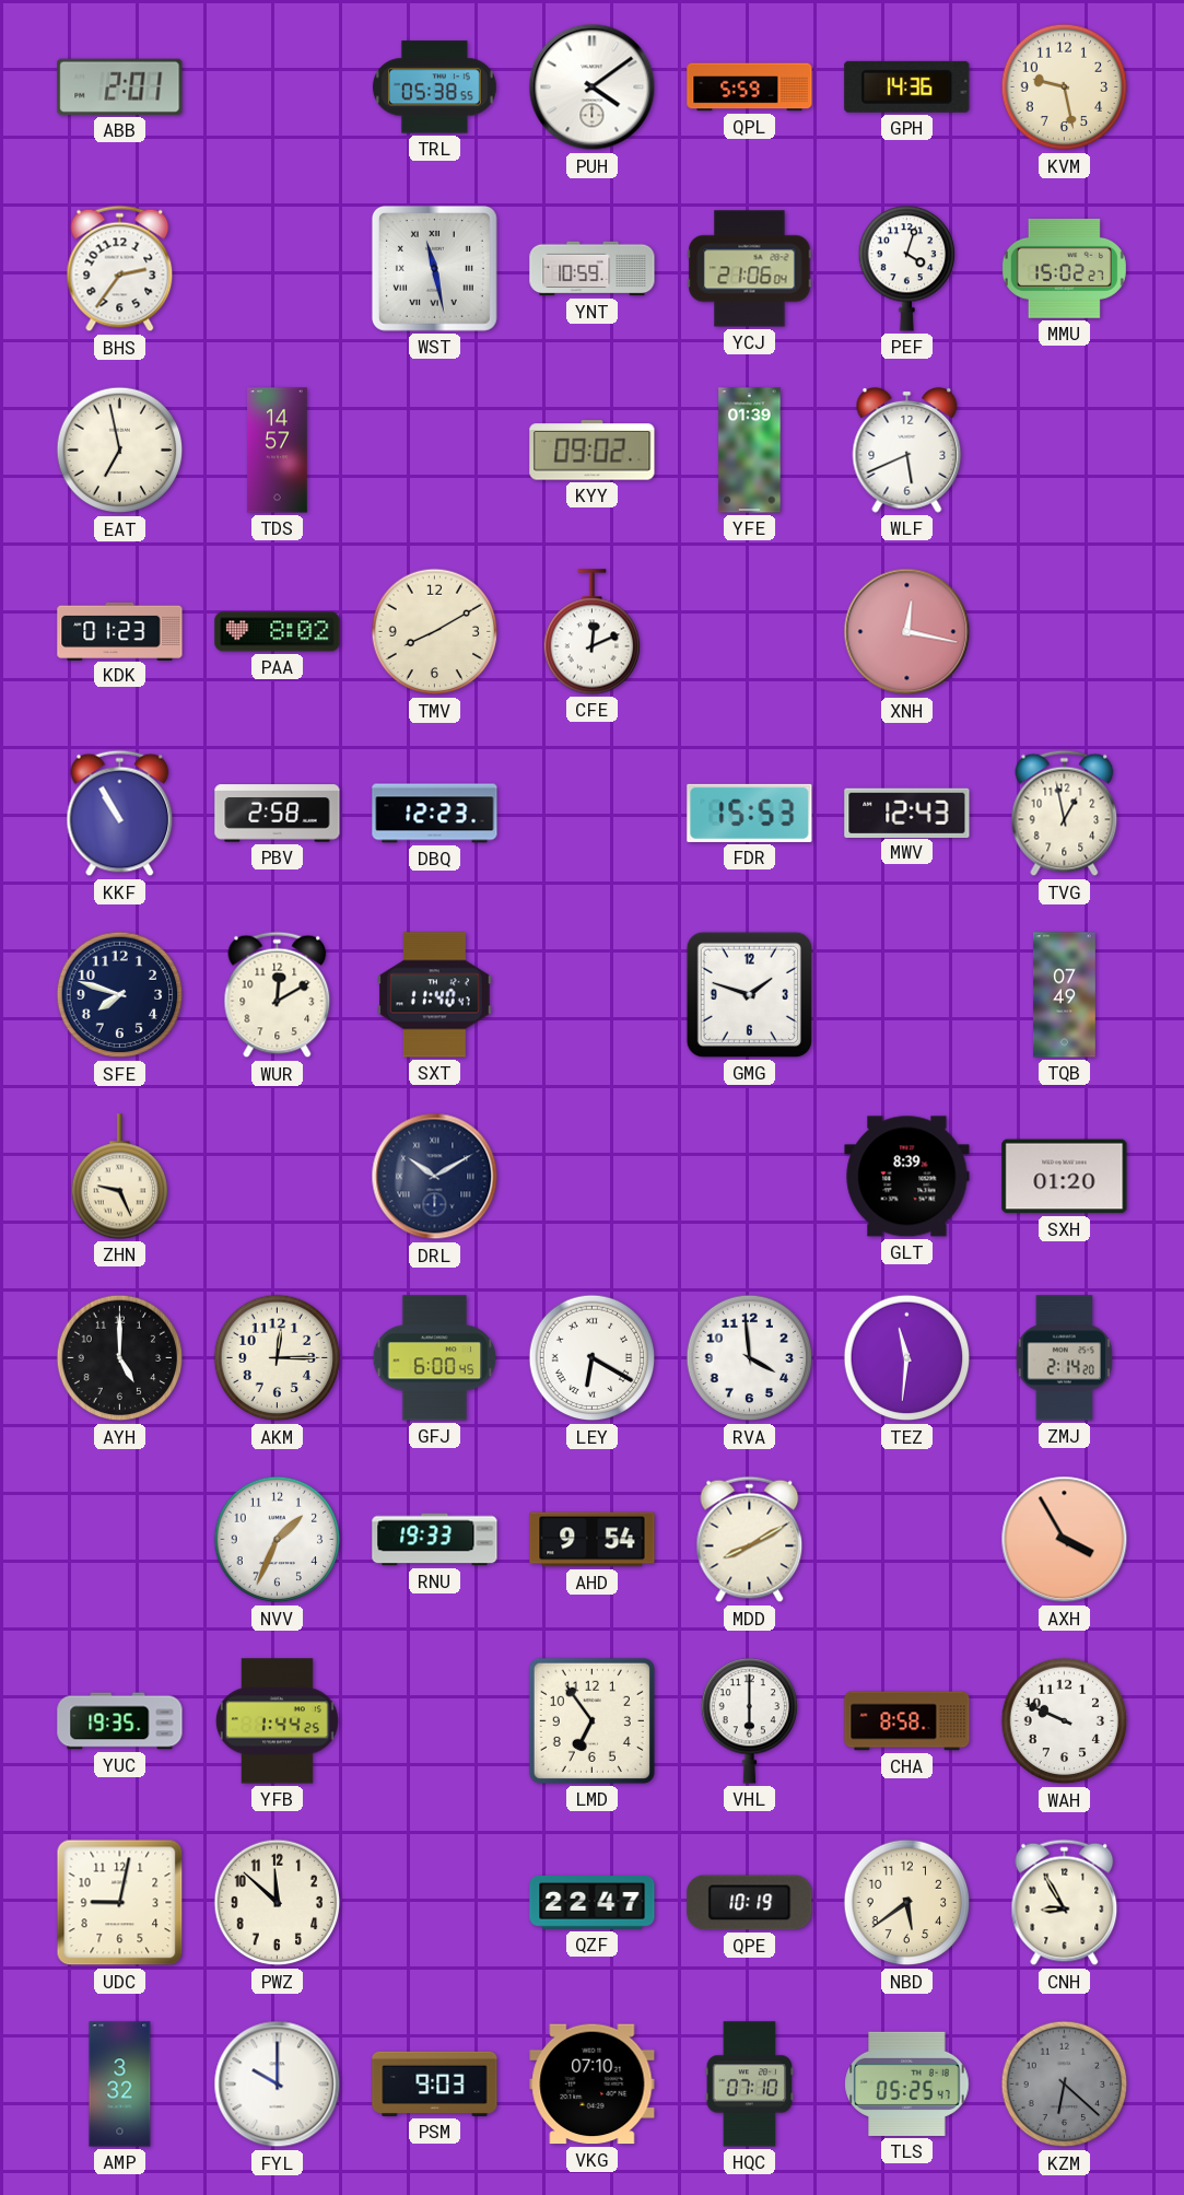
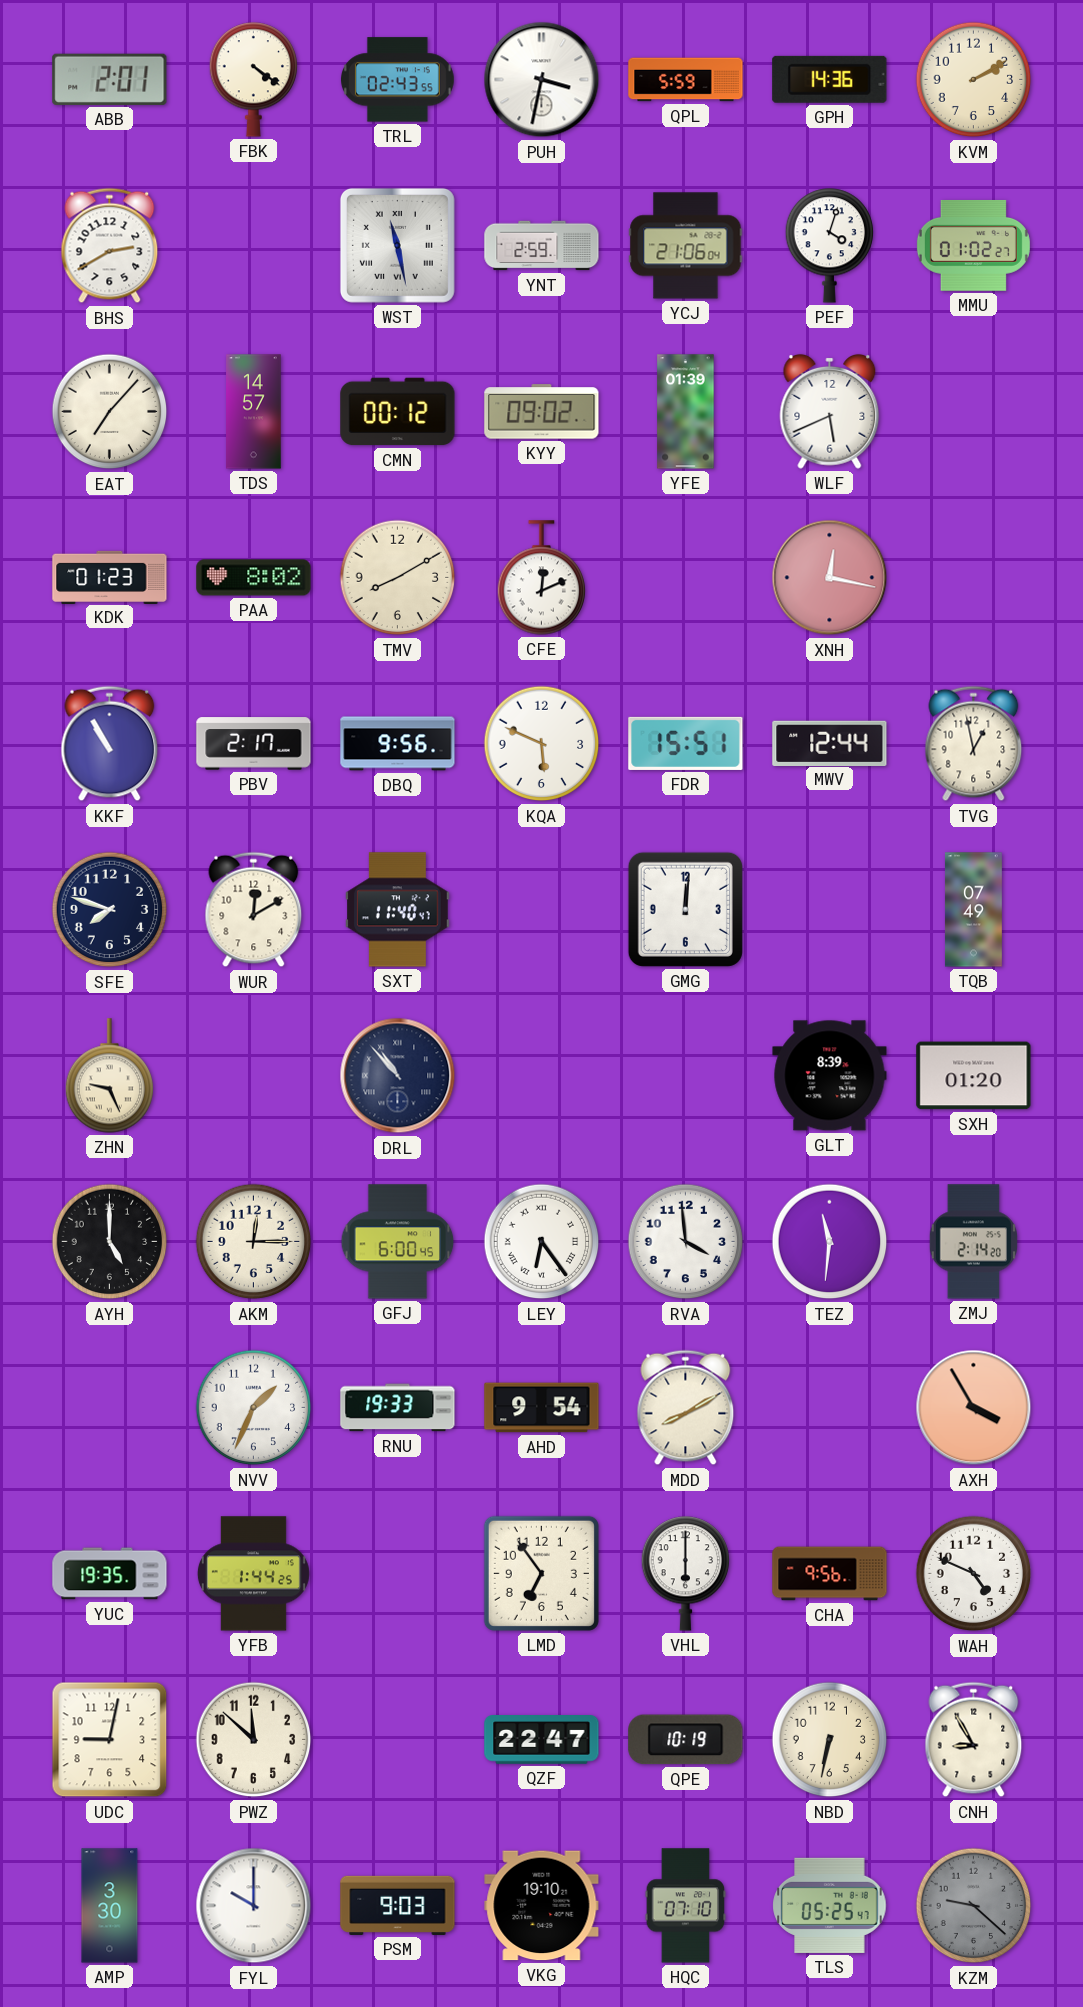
FBK: none -> 4:21 (254, 80)
TRL: 05:38 -> 02:43 (397, 80)
PUH: 4:09 -> 3:32 (542, 80)
KVM: 9:28 -> 2:10 (974, 80)
BHS: 2:36 -> 2:40 (110, 246)
YNT: 10:59 -> 2:59 (542, 246)
MMU: 15:02 -> 01:02 (973, 245)
EAT: 6:58 -> 7:07 (110, 412)
CMN: none -> 00:12 (398, 412)
PBV: 2:58 -> 2:17 (254, 744)
DBQ: 12:23 -> 9:56 (398, 744)
KQA: none -> 5:49 (542, 744)
FDR: 15:53 -> 15:51 (686, 743)
MWV: 12:43 -> 12:44 (830, 743)
GMG: 1:48 -> 12:01 (685, 909)
DRL: 10:10 -> 10:53 (398, 1076)
LEY: 6:20 -> 6:24 (542, 1242)
CHA: 8:58 -> 9:56 (830, 1574)
WAH: 9:49 -> 4:49 (974, 1574)
NBD: 5:39 -> 6:32 (830, 1740)
AMP: 3:32 -> 3:30 (110, 1906)
VKG: 07:10 -> 19:10 (542, 1906)
KZM: 6:22 -> 9:22 (974, 1906)
